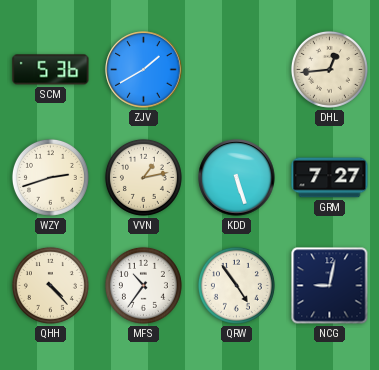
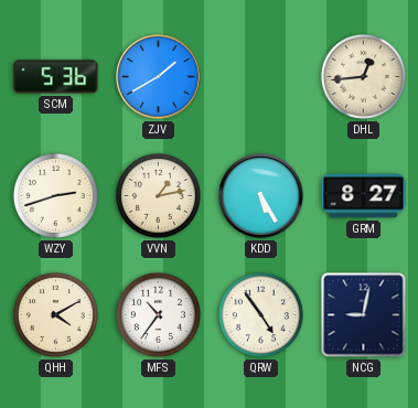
KDD: 5:27 -> 5:25 (261, 196)
GRM: 7:27 -> 8:27 (364, 196)
QHH: 4:23 -> 4:10 (55, 314)
